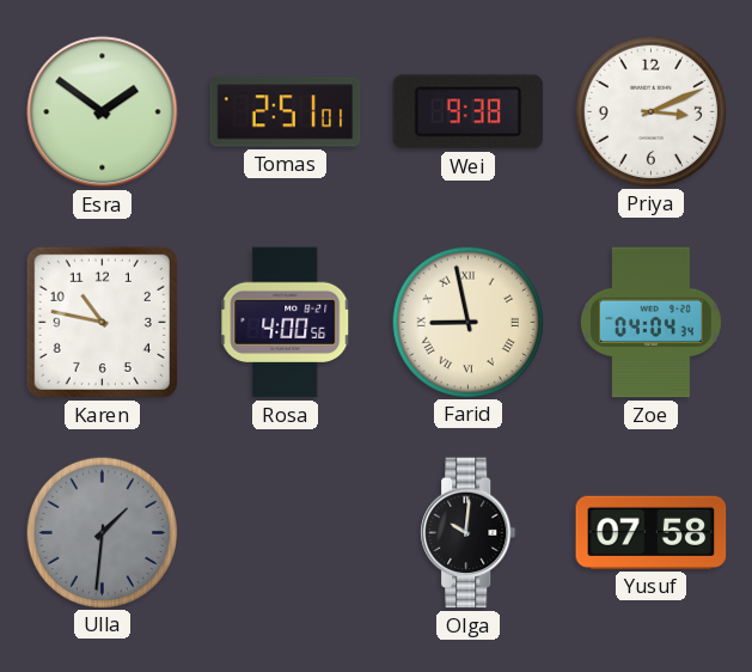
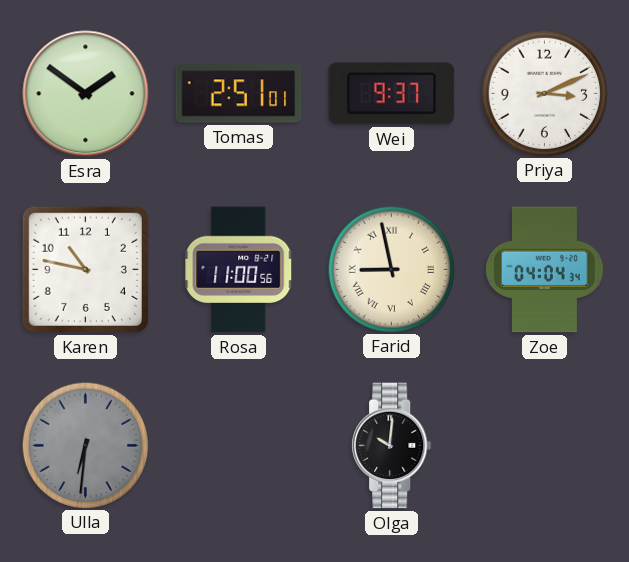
Wei: 9:38 -> 9:37 (392, 94)
Rosa: 4:00 -> 11:00 (239, 270)
Ulla: 1:31 -> 6:31 (85, 445)
Yusuf: 07:58 -> none (652, 532)
